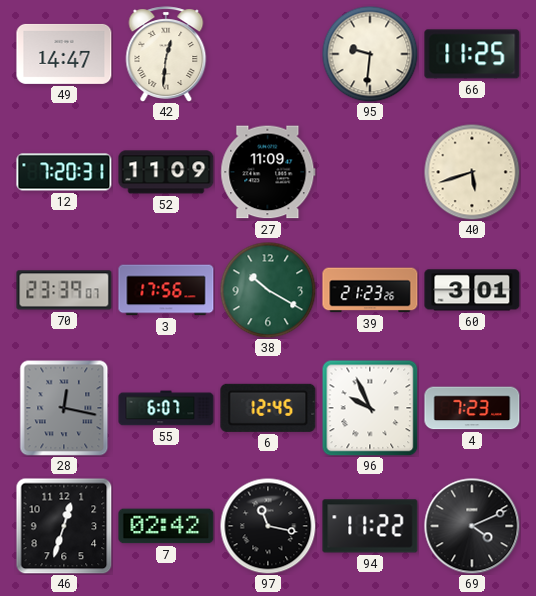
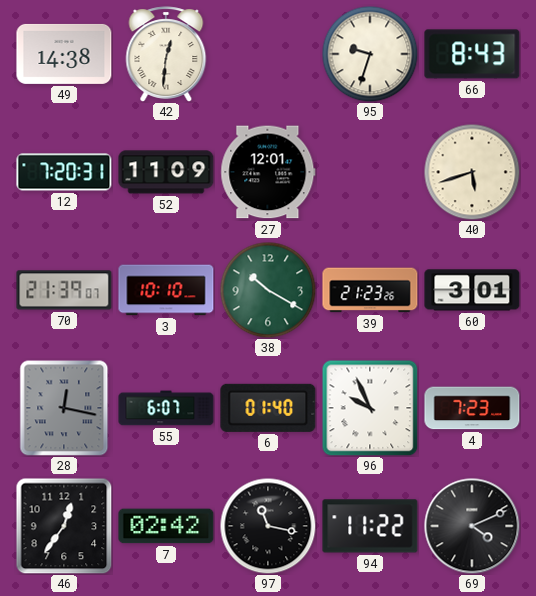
49: 14:47 -> 14:38 (64, 54)
95: 9:31 -> 9:33 (370, 54)
66: 11:25 -> 8:43 (472, 54)
27: 11:09 -> 12:01 (268, 172)
70: 23:39 -> 21:39 (64, 290)
3: 17:56 -> 10:10 (166, 290)
6: 12:45 -> 01:40 (268, 408)
46: 12:33 -> 12:36 (64, 526)
